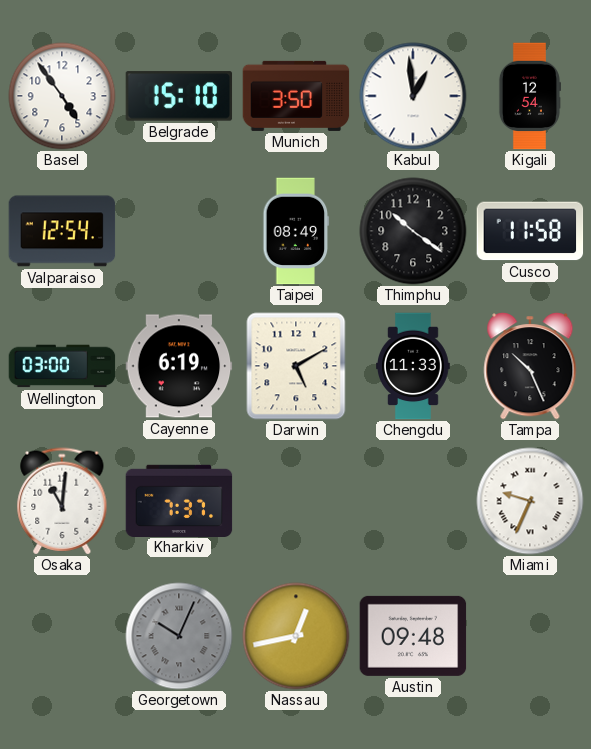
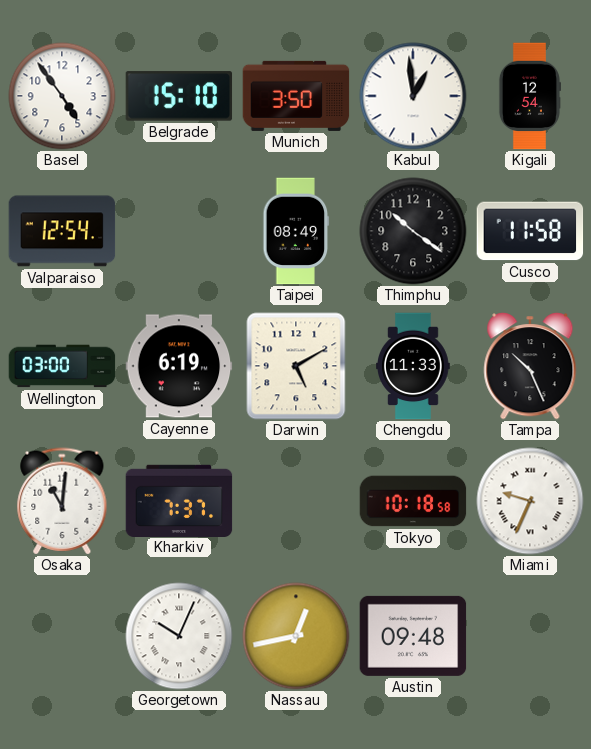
Tokyo: none -> 10:18 (413, 501)
Georgetown dial: grey -> white (179, 636)
